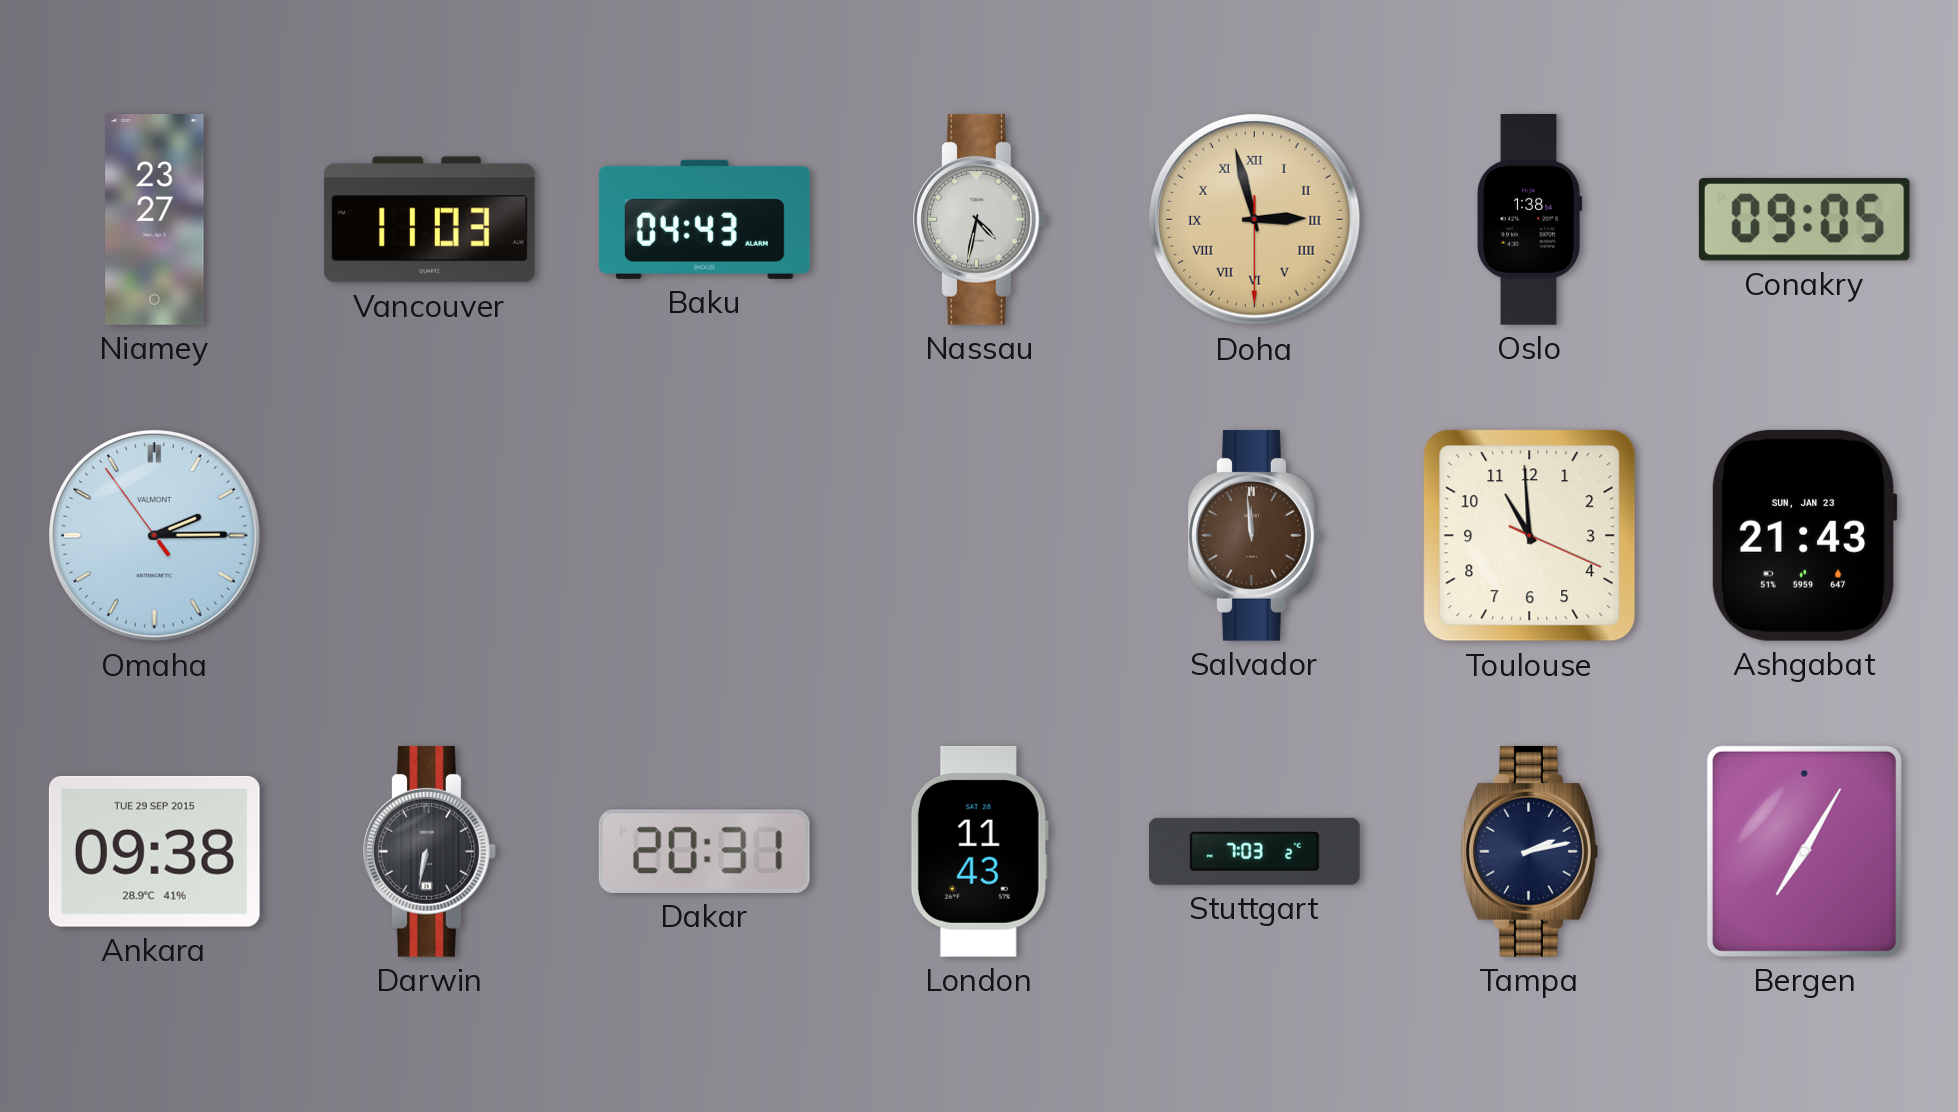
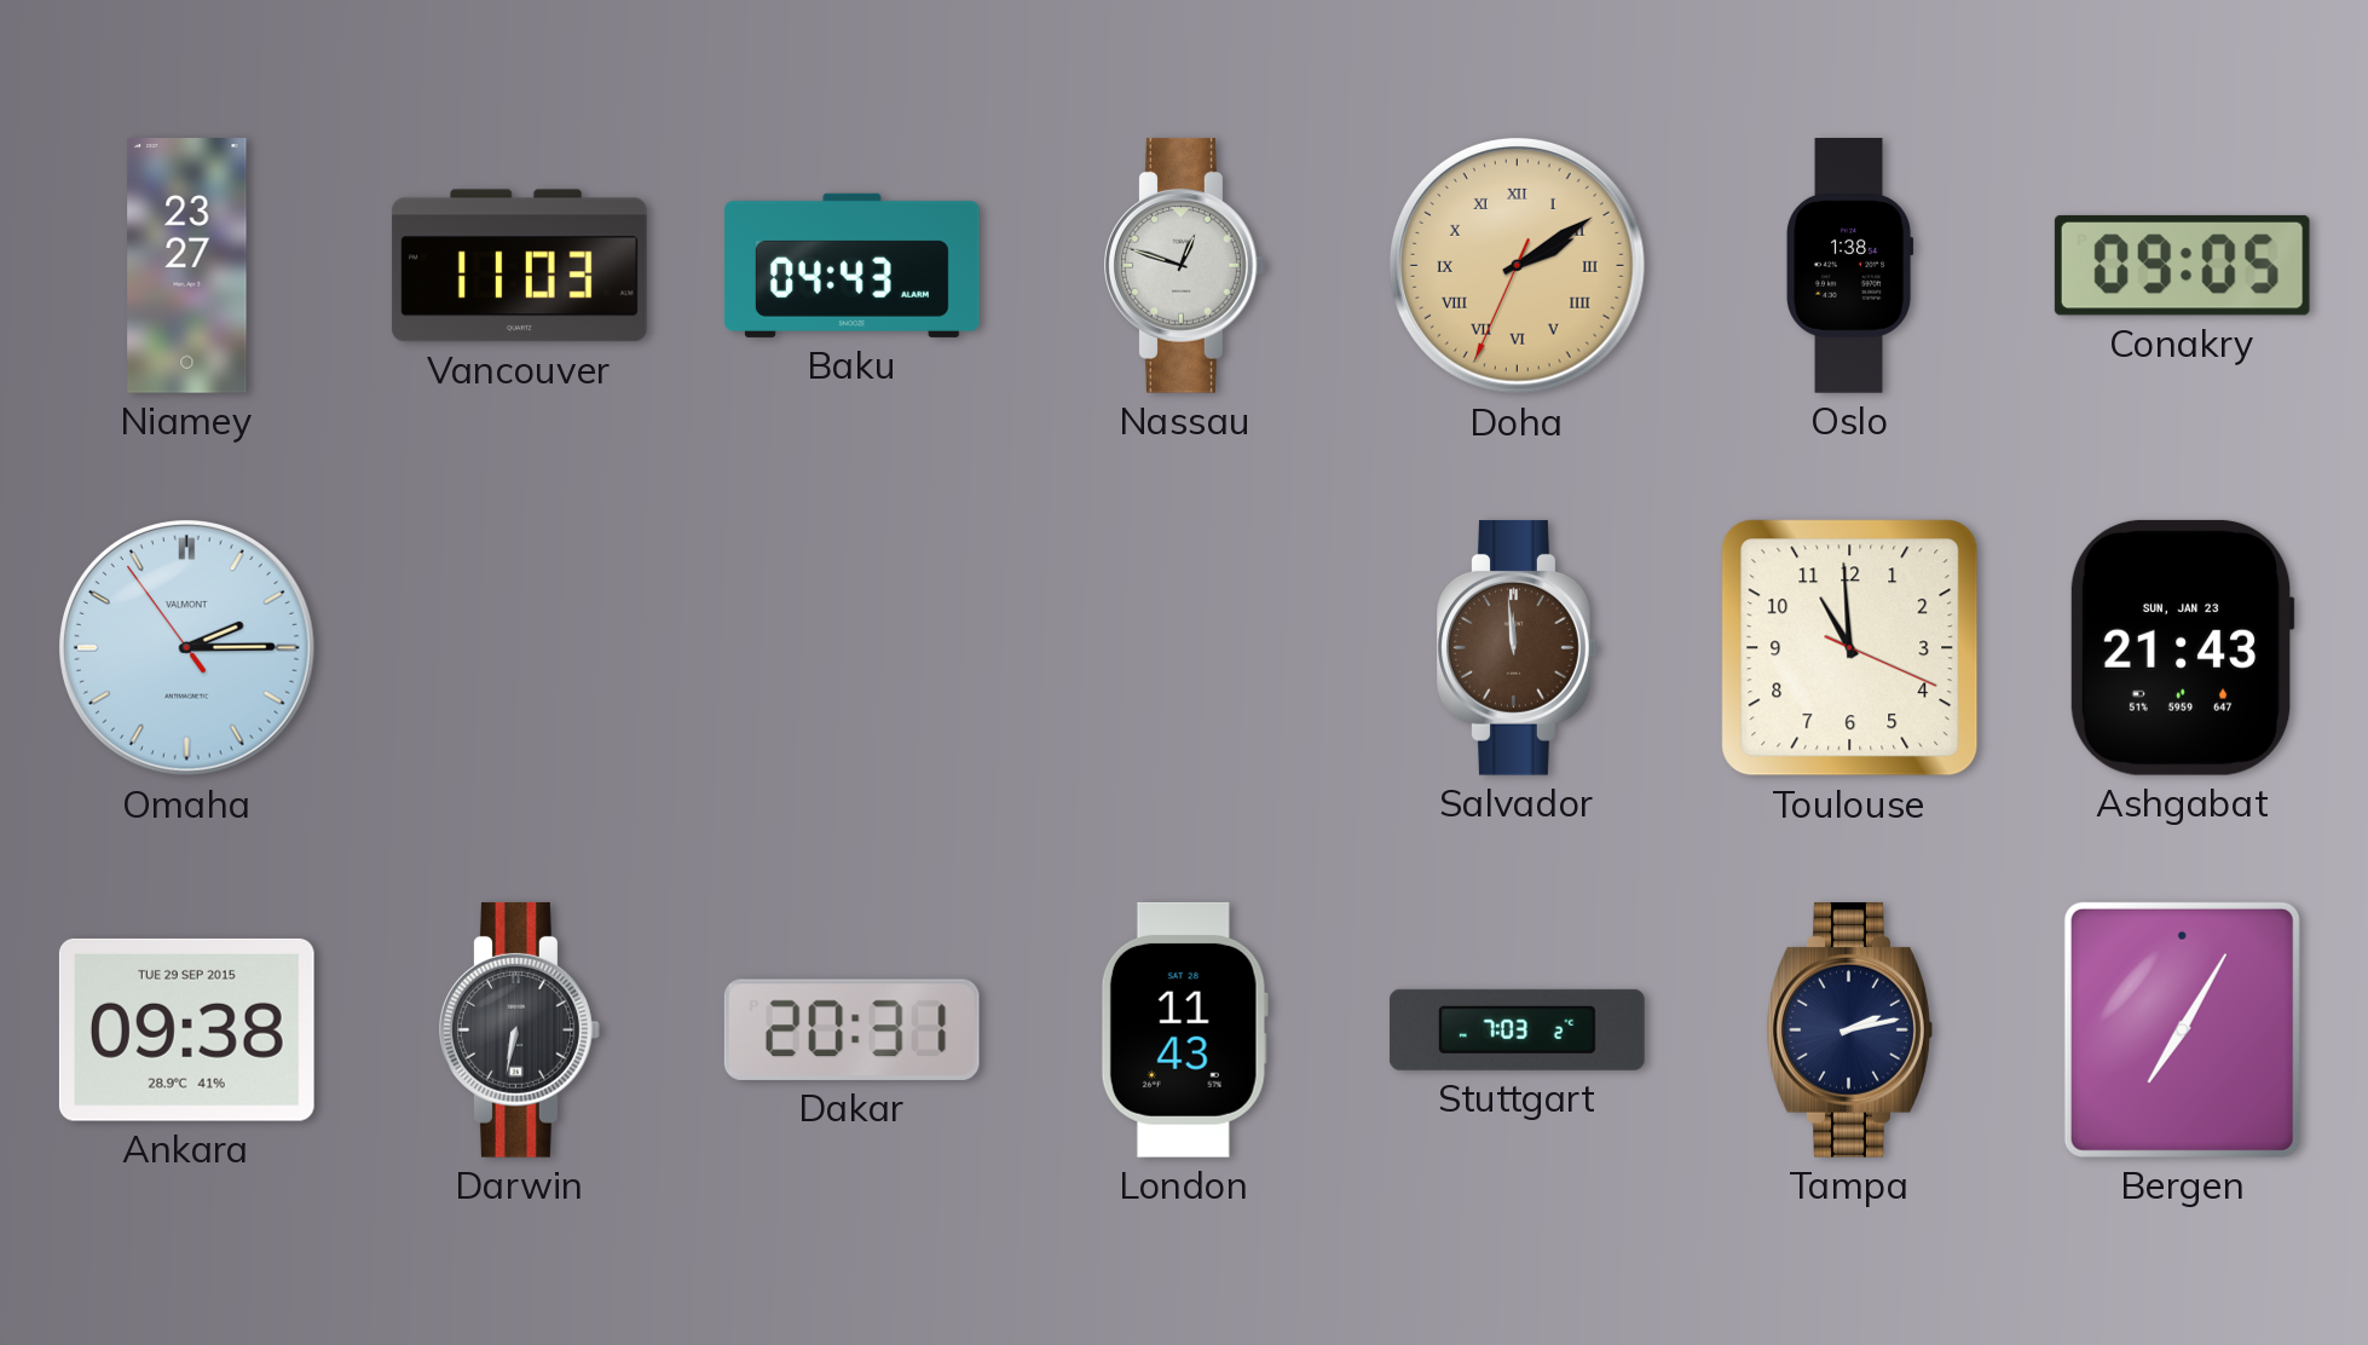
Nassau: 4:32 -> 12:48 (1185, 265)
Doha: 2:57 -> 2:09 (1518, 266)
